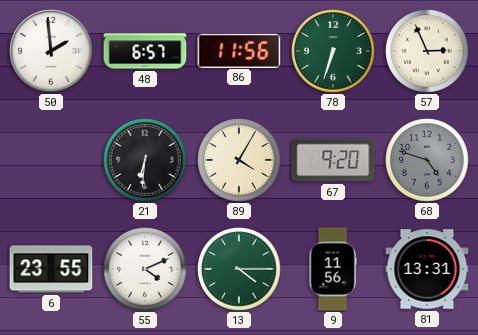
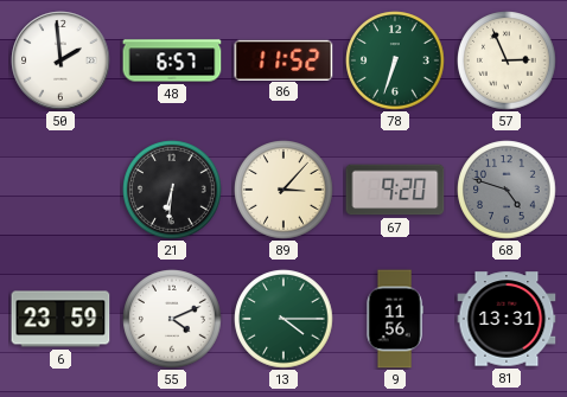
86: 11:56 -> 11:52 (283, 59)
89: 4:05 -> 3:07 (283, 190)
6: 23:55 -> 23:59 (60, 319)
